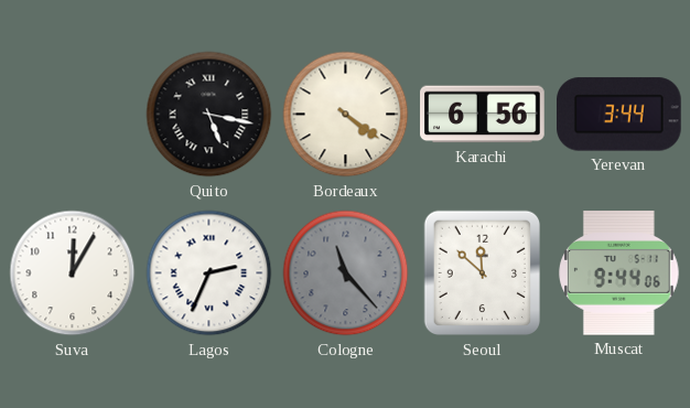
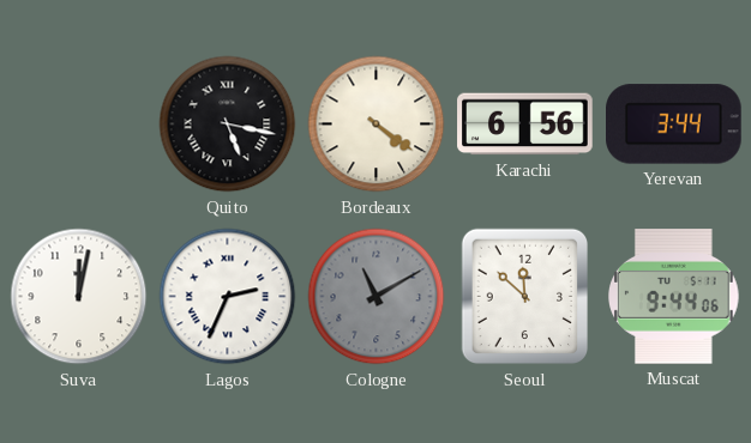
Suva: 12:05 -> 12:02 (79, 297)
Cologne: 11:23 -> 11:10 (377, 297)
